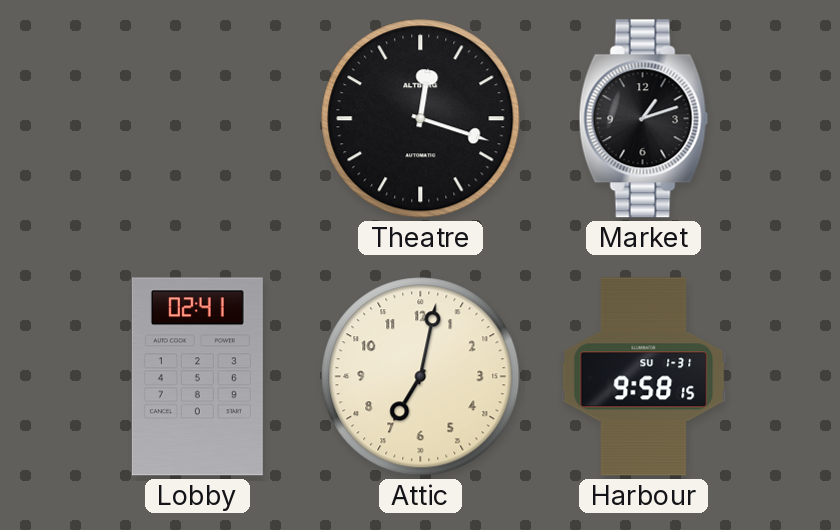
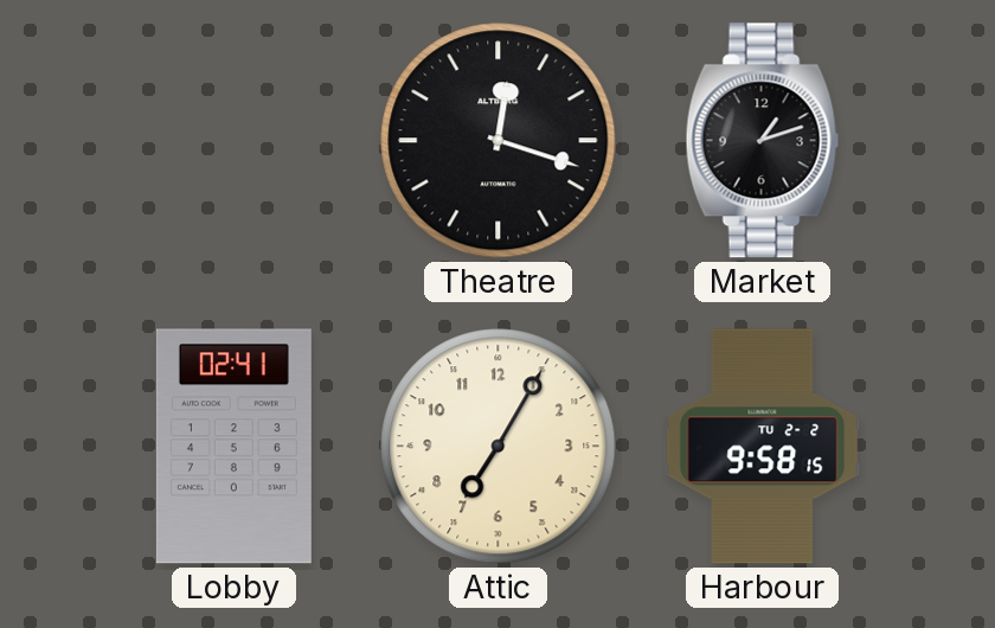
Attic: 7:02 -> 7:05 (499, 447)
Harbour date: SU 1-31 -> TU 2-2 (763, 447)
